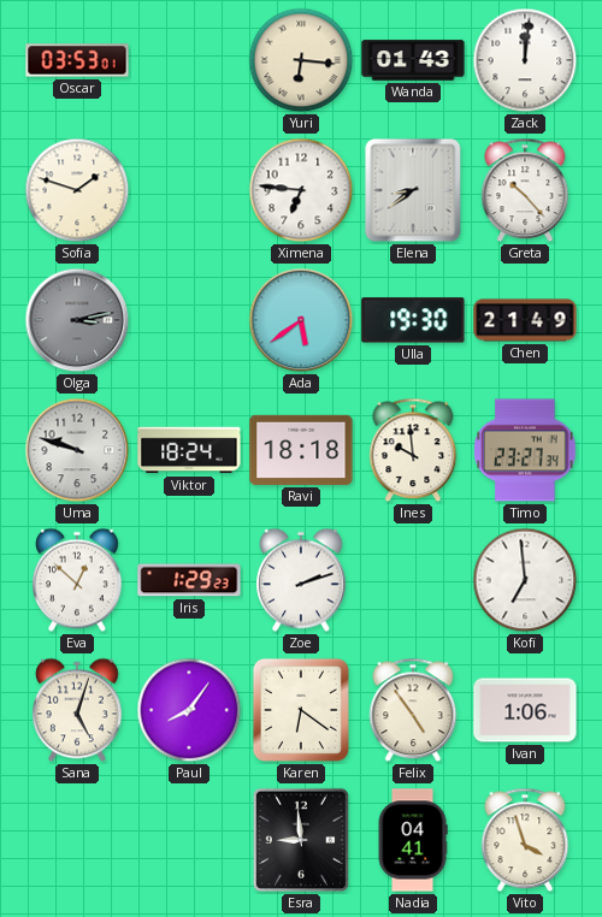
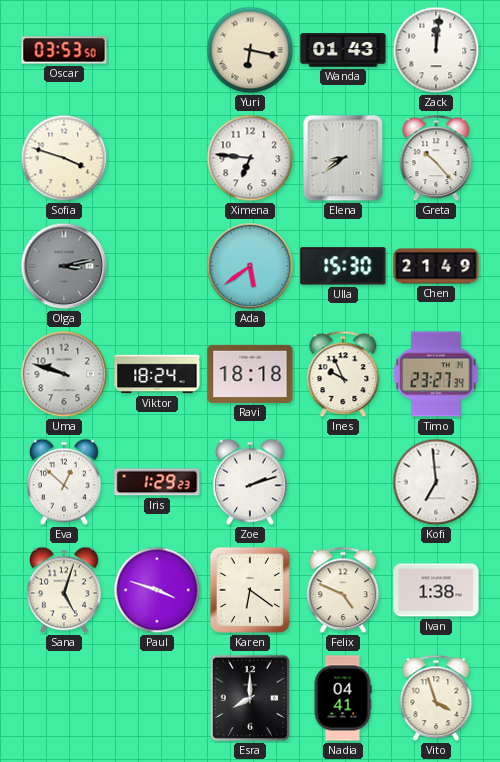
Oscar: 03:53:01 -> 03:53:50 (64, 50)
Yuri: 6:16 -> 6:17 (250, 50)
Sofia: 1:48 -> 3:48 (64, 158)
Ulla: 19:30 -> 15:30 (343, 266)
Ines: 9:59 -> 9:56 (343, 374)
Paul: 8:06 -> 3:48 (157, 590)
Felix: 4:54 -> 4:49 (343, 590)
Ivan: 1:06 -> 1:38 (436, 590)
Esra: 8:59 -> 8:00 (250, 698)
